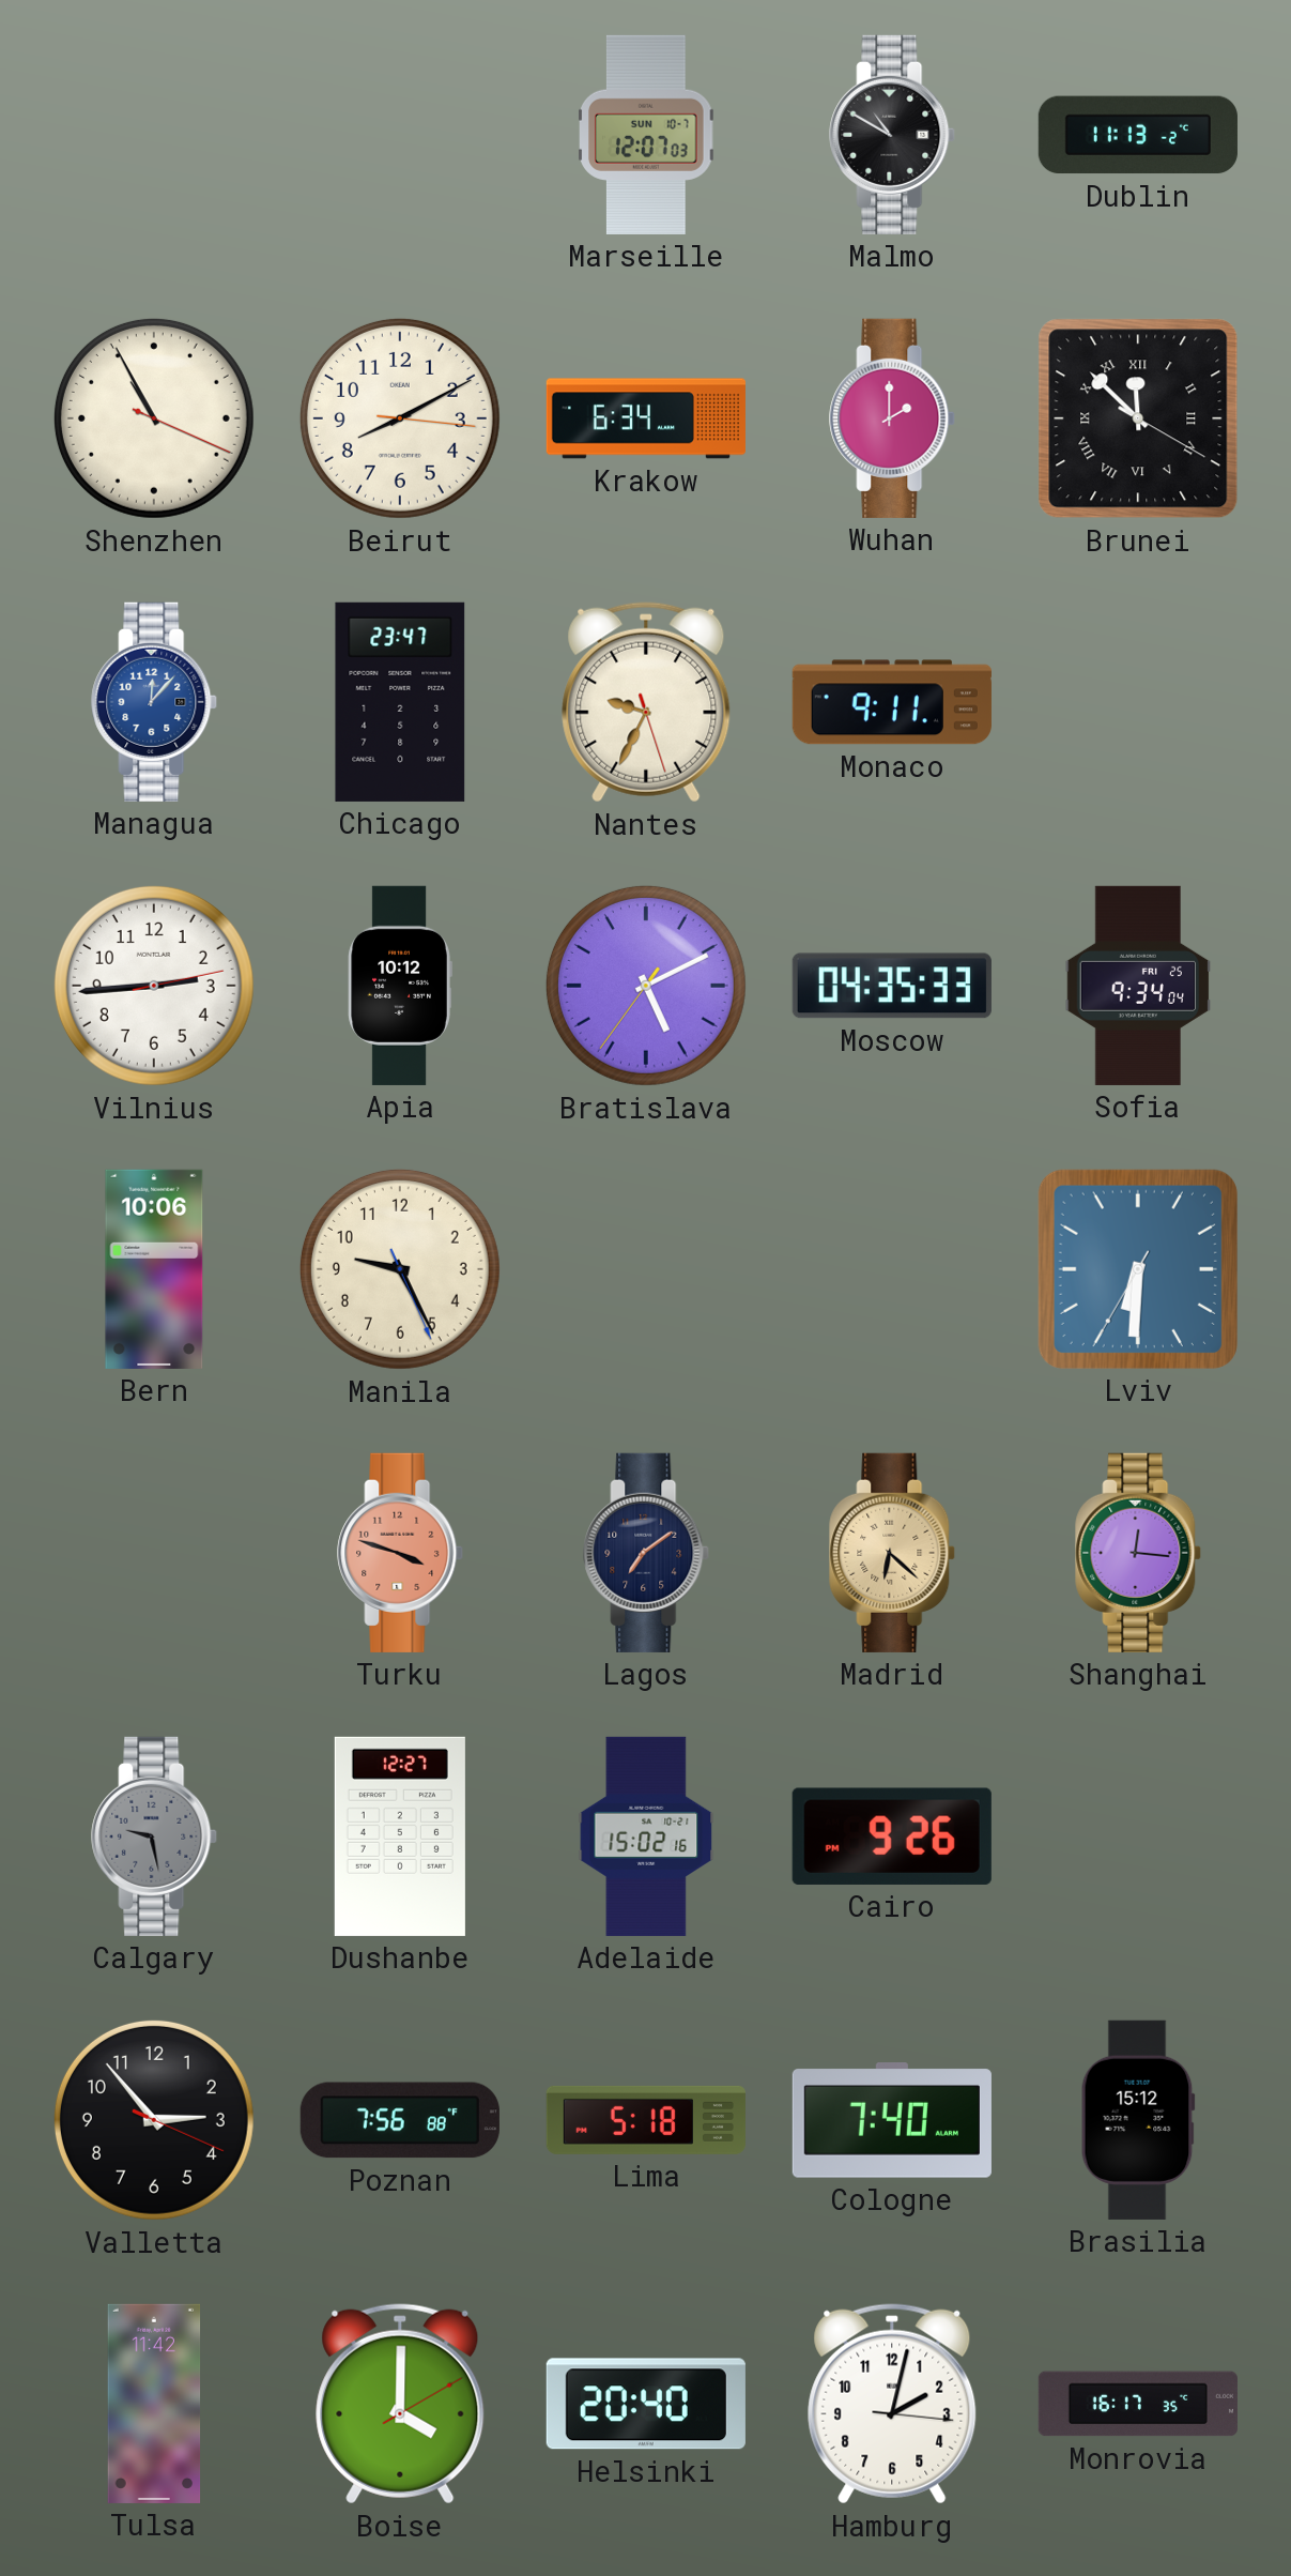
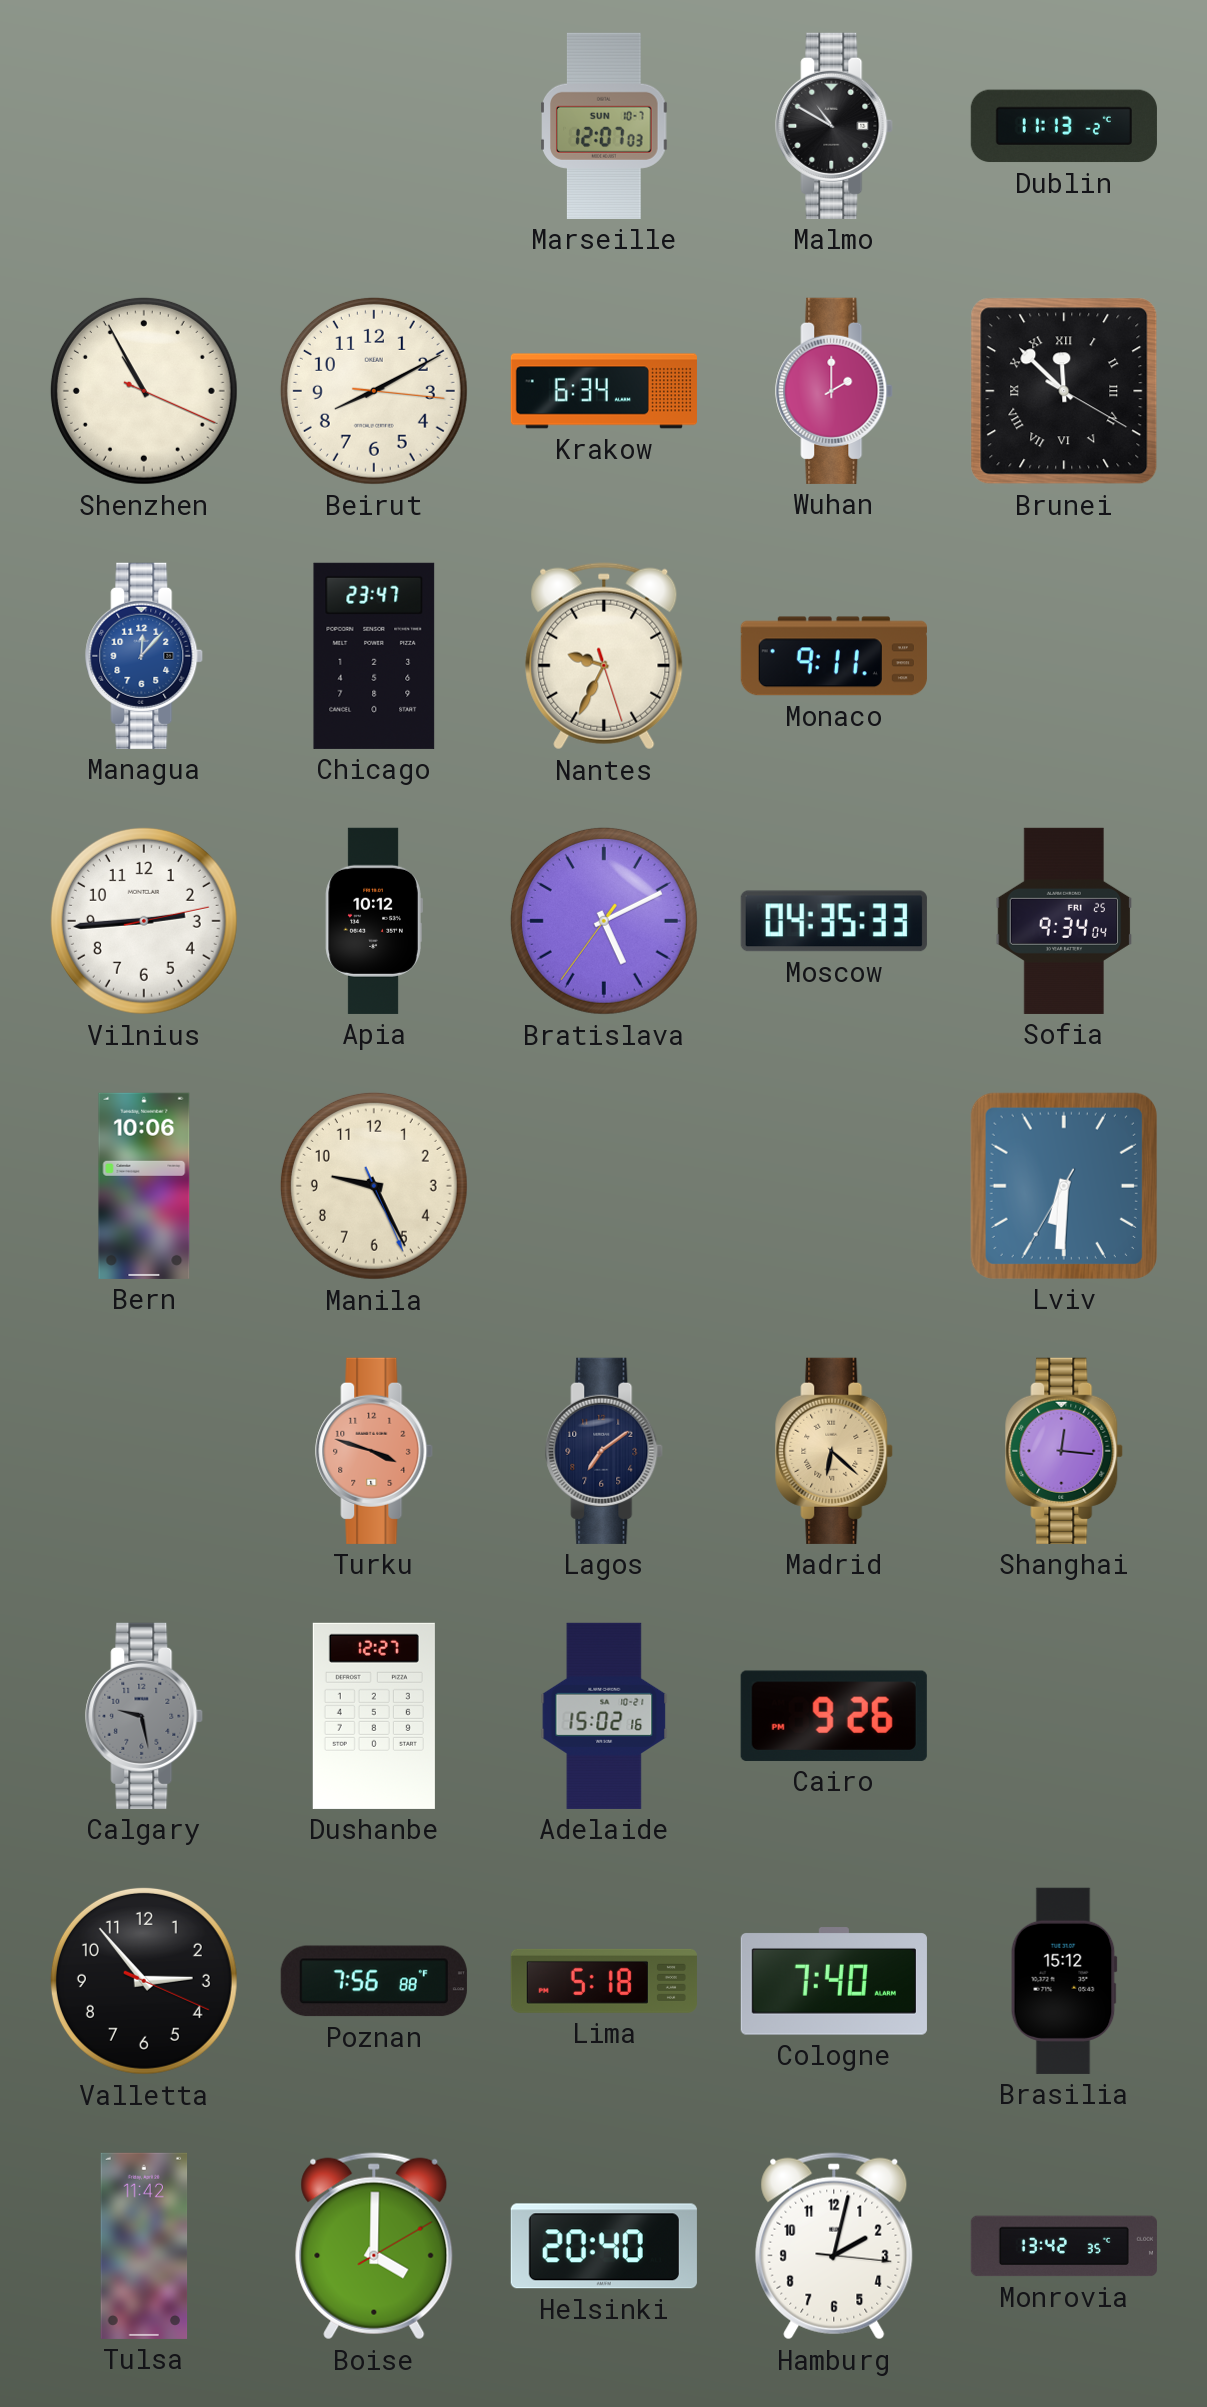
Monrovia: 16:17 -> 13:42 (1064, 2246)
